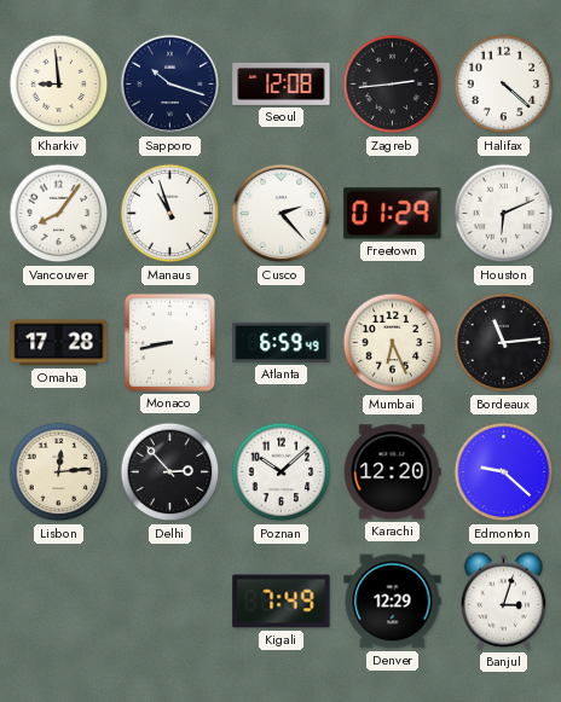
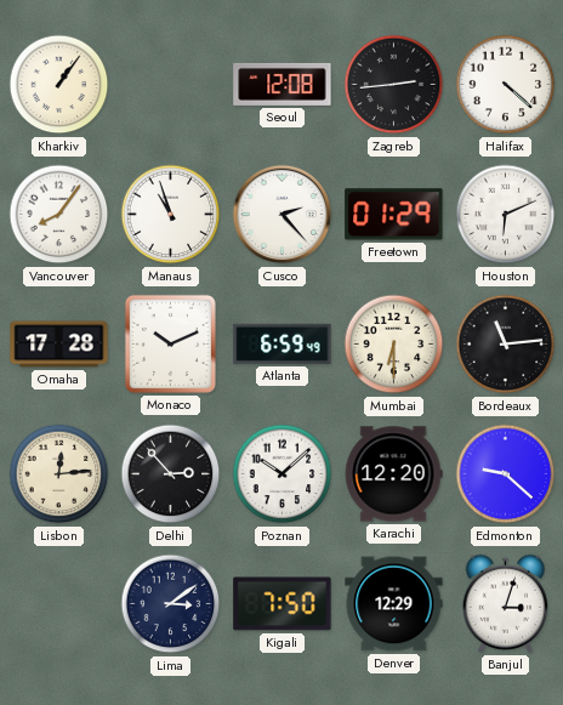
Kharkiv: 8:59 -> 1:06 (59, 85)
Sapporo: 10:18 -> none (170, 85)
Monaco: 8:43 -> 10:11 (170, 343)
Mumbai: 6:26 -> 6:30 (394, 345)
Lima: none -> 3:09 (171, 604)
Kigali: 7:49 -> 7:50 (283, 604)
